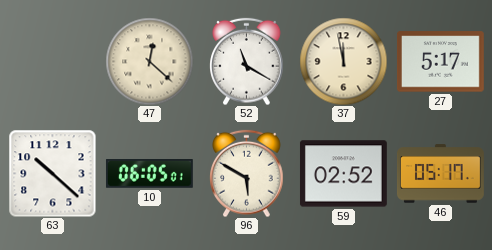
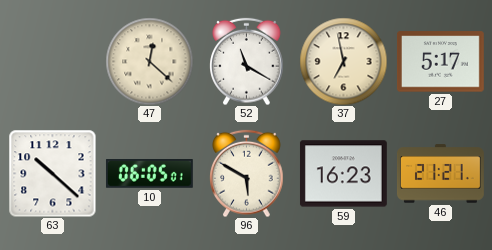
37: 11:58 -> 6:58 (343, 61)
59: 02:52 -> 16:23 (343, 174)
46: 05:17 -> 21:21 (441, 174)
